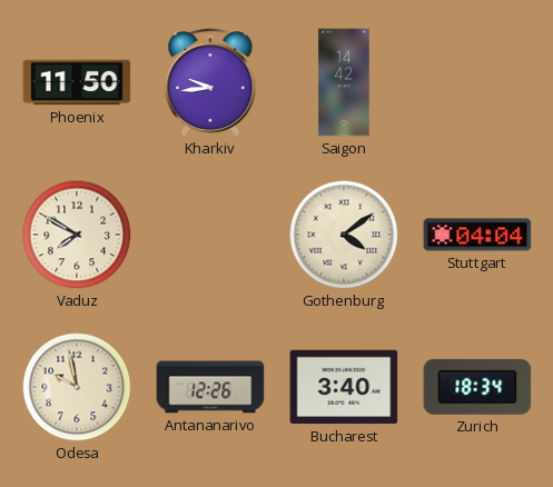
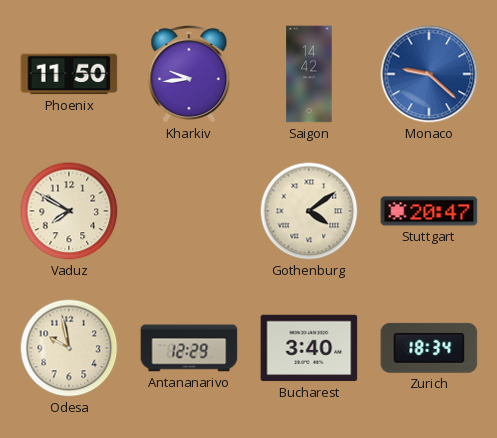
Monaco: none -> 9:22 (429, 74)
Stuttgart: 04:04 -> 20:47 (429, 211)
Antananarivo: 12:26 -> 12:29 (189, 348)
